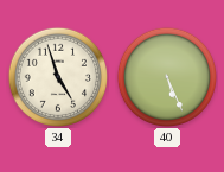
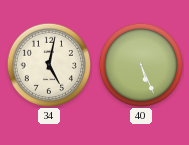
34: 4:57 -> 5:02 (48, 64)
